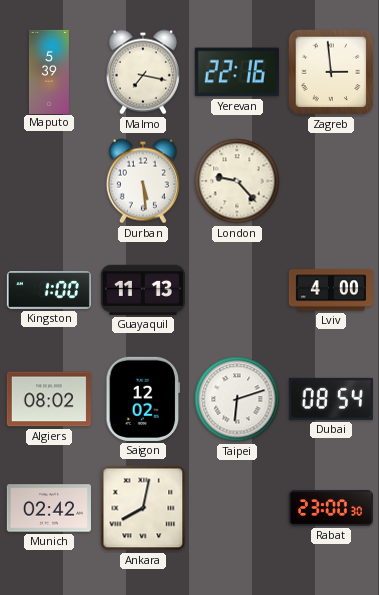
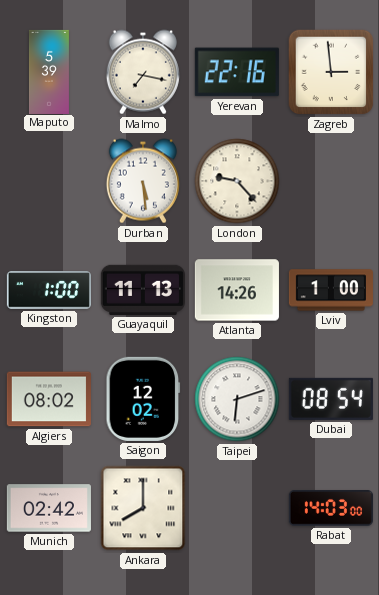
Atlanta: none -> 14:26 (237, 290)
Lviv: 4:00 -> 1:00 (331, 290)
Ankara: 8:02 -> 8:00 (143, 508)
Rabat: 23:00 -> 14:03 (331, 508)
